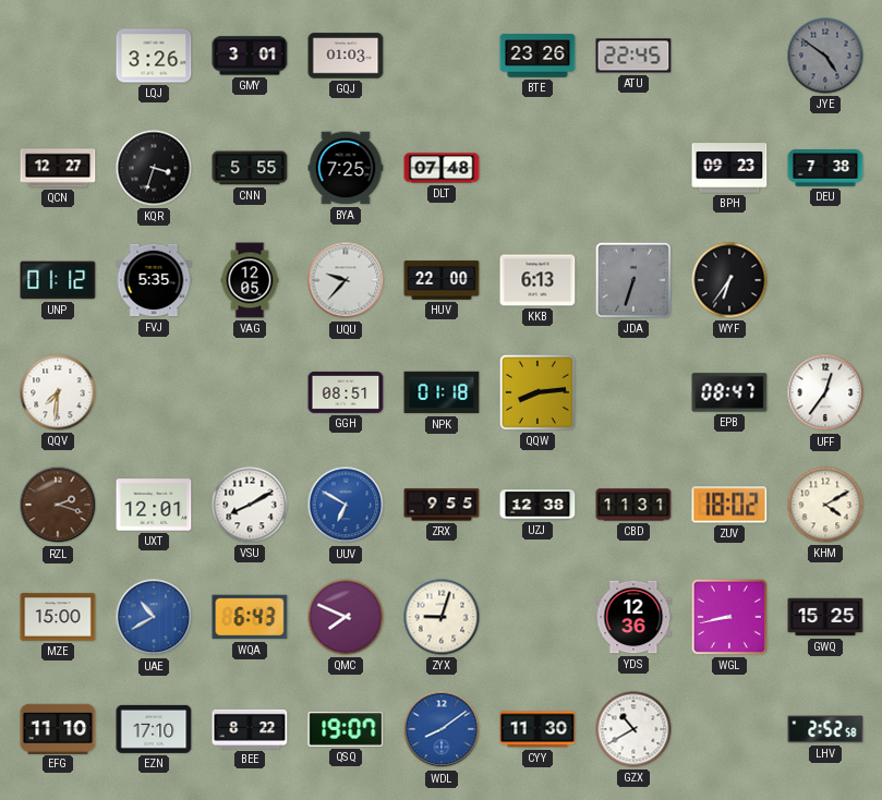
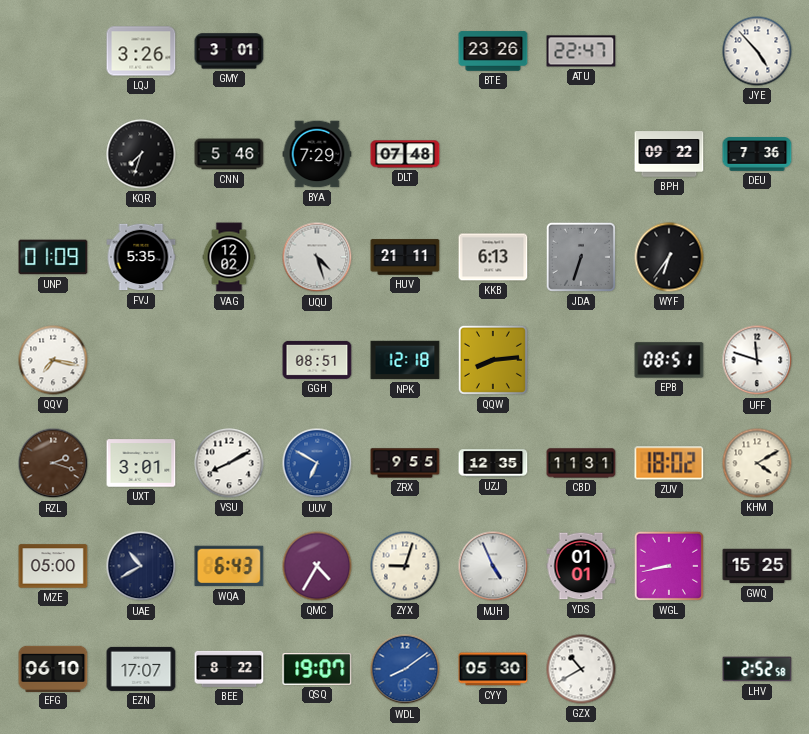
GQJ: 01:03 -> none (346, 56)
ATU: 22:45 -> 22:47 (581, 51)
JYE: 4:51 -> 4:53 (757, 51)
JYE dial: grey -> white (757, 51)
QCN: 12:27 -> none (58, 168)
KQR: 3:33 -> 7:33 (141, 154)
CNN: 5:55 -> 5:46 (229, 154)
BYA: 7:25 -> 7:29 (317, 154)
BPH: 09:23 -> 09:22 (669, 154)
DEU: 7:38 -> 7:36 (757, 154)
UNP: 01:12 -> 01:09 (53, 257)
VAG: 12:05 -> 12:02 (229, 257)
UQU: 9:37 -> 4:27 (317, 257)
HUV: 22:00 -> 21:11 (405, 257)
QQV: 7:31 -> 7:17 (53, 360)
NPK: 01:18 -> 12:18 (405, 360)
EPB: 08:47 -> 08:51 (669, 360)
UFF: 12:36 -> 11:48 (757, 360)
UXT: 12:01 -> 3:01 (141, 463)
UZJ: 12:38 -> 12:35 (493, 463)
MZE: 15:00 -> 05:00 (53, 566)
UAE dial: blue -> navy (141, 566)
QMC: 7:49 -> 4:35 (317, 566)
MJH: none -> 4:56 (493, 566)
YDS: 12:36 -> 01:01 (581, 566)
EFG: 11:10 -> 06:10 (53, 668)
EZN: 17:10 -> 17:07 (141, 669)
CYY: 11:30 -> 05:30 (493, 669)
